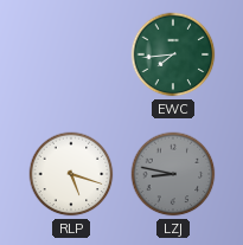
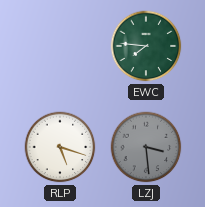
EWC: 7:44 -> 7:46 (146, 46)
LZJ: 8:47 -> 3:29 (146, 147)
